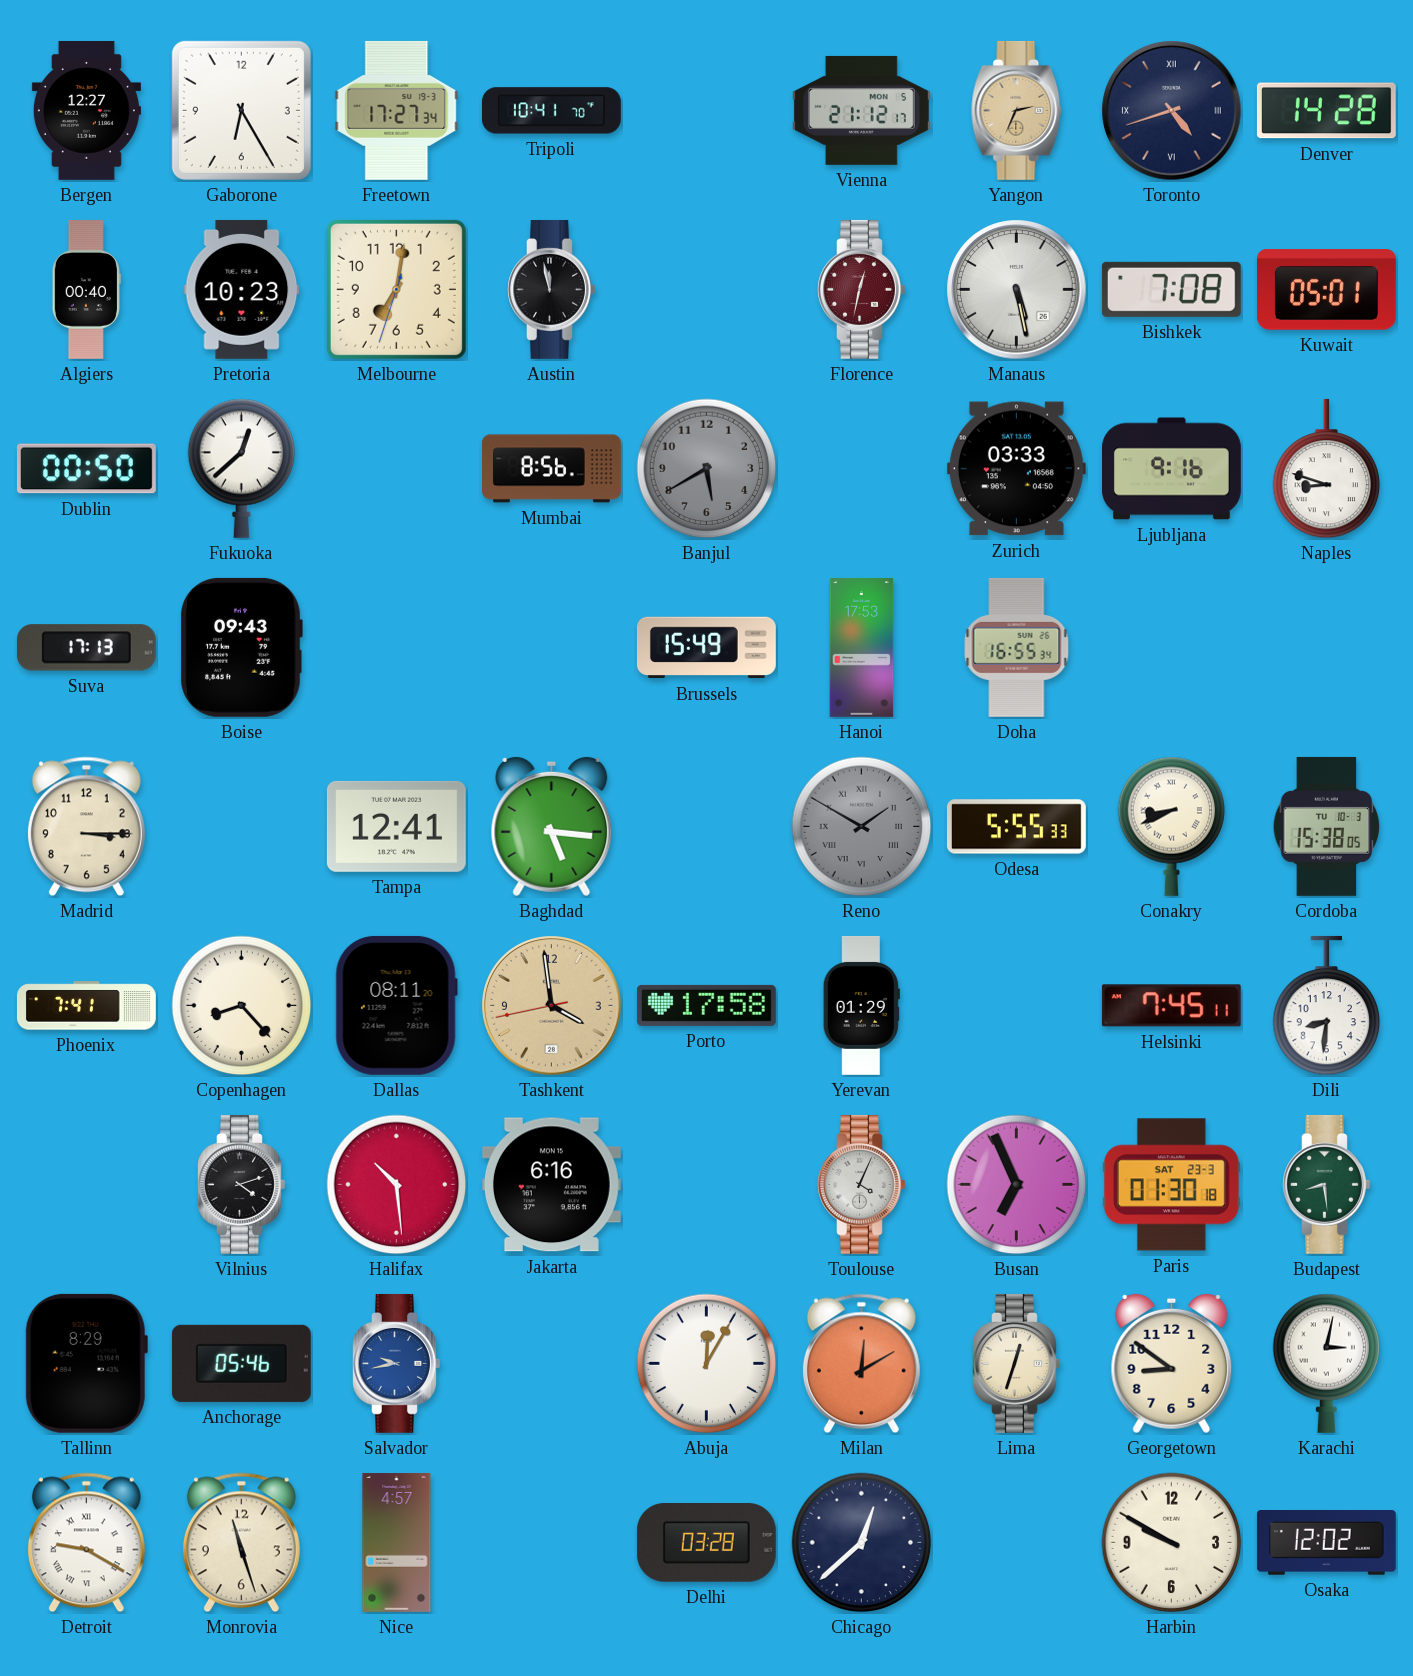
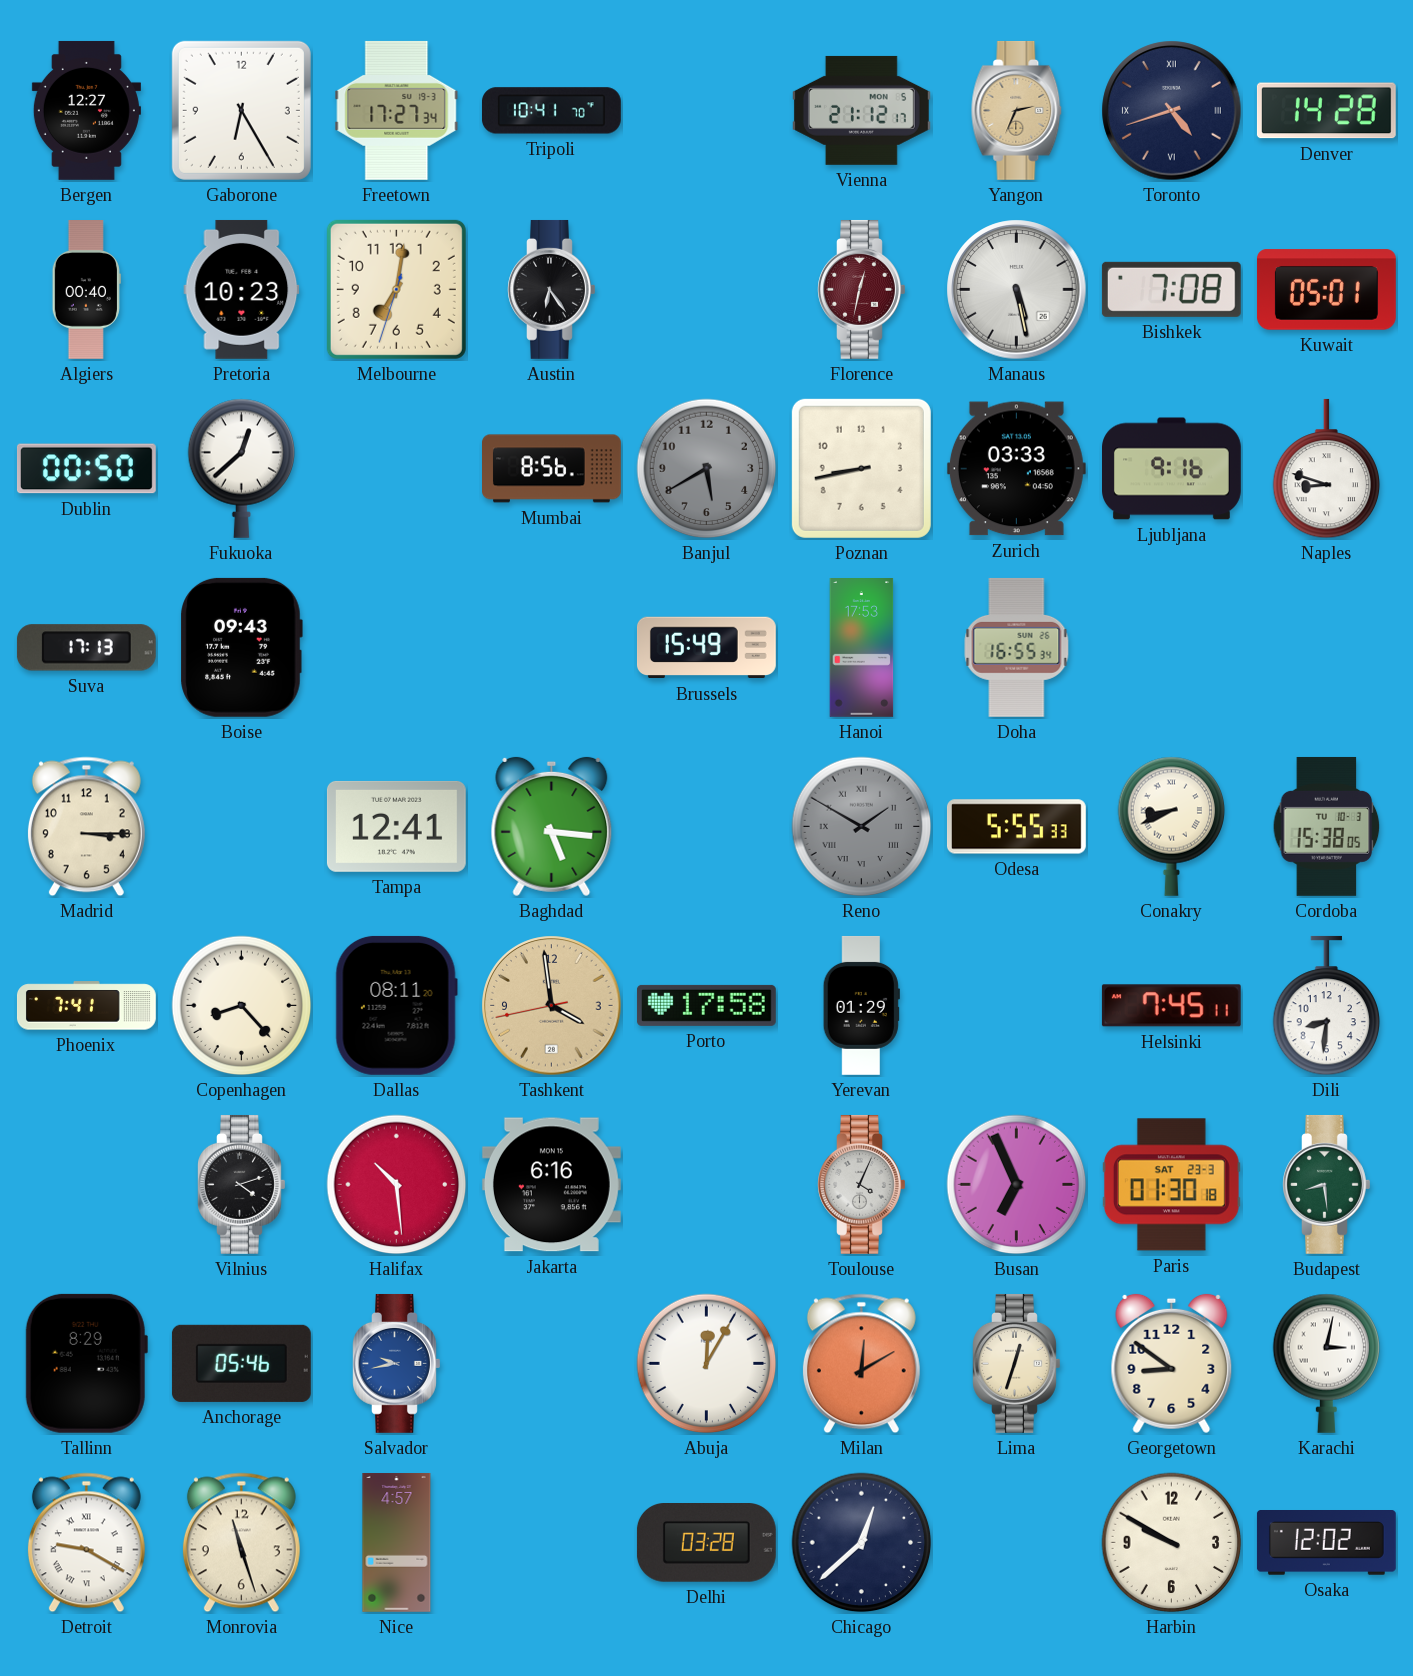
Austin: 11:58 -> 6:24 (552, 289)
Poznan: none -> 8:43 (861, 468)
